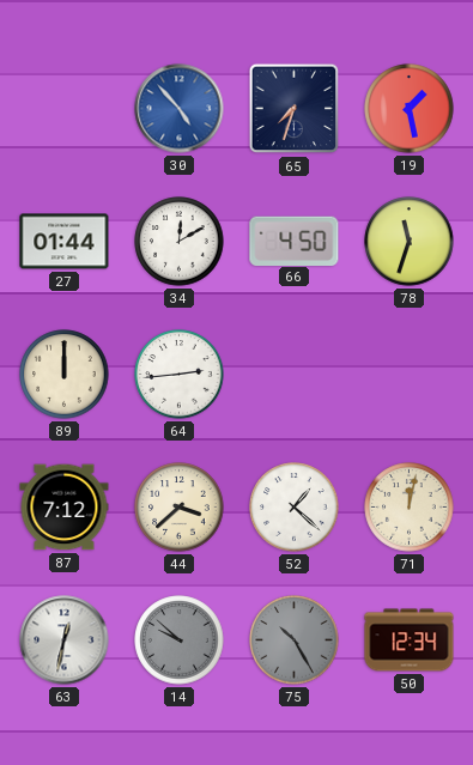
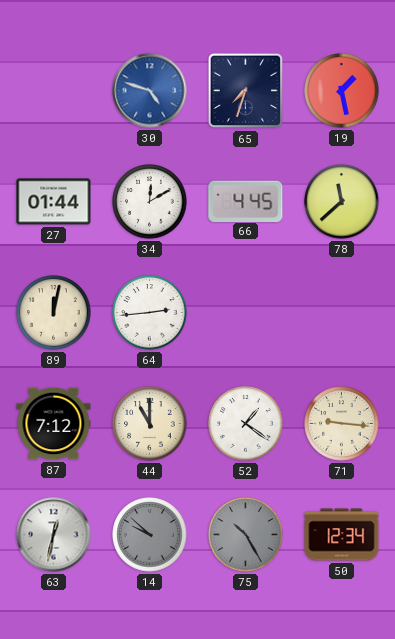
30: 4:53 -> 4:48 (150, 91)
66: 4:50 -> 4:45 (246, 201)
78: 11:33 -> 11:38 (342, 202)
89: 12:00 -> 12:02 (54, 313)
44: 3:38 -> 11:00 (150, 424)
52: 1:22 -> 1:21 (246, 424)
71: 12:02 -> 9:16 (342, 424)
